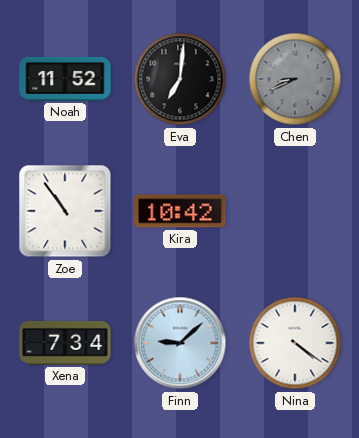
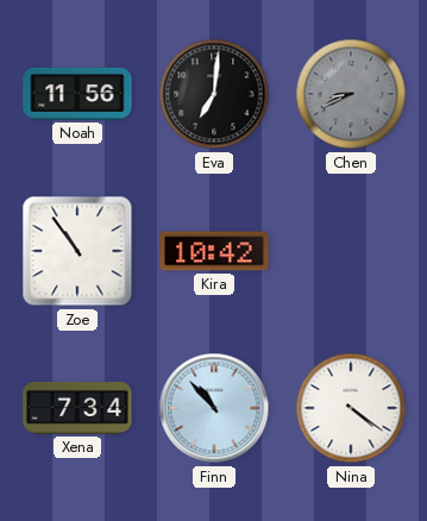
Noah: 11:52 -> 11:56 (77, 94)
Finn: 9:08 -> 10:53 (214, 408)
